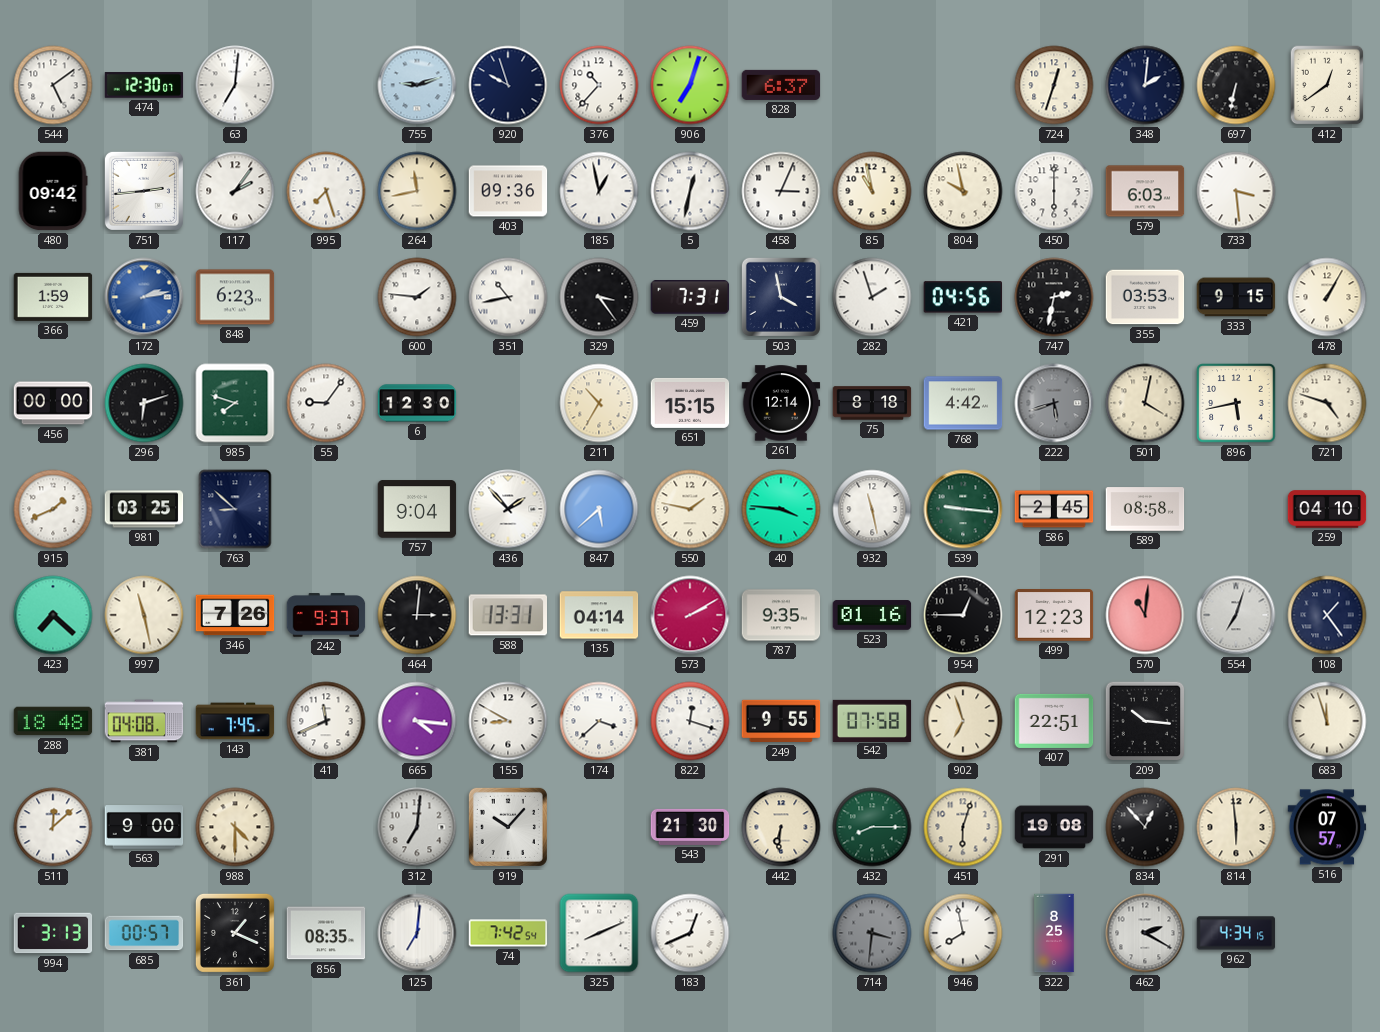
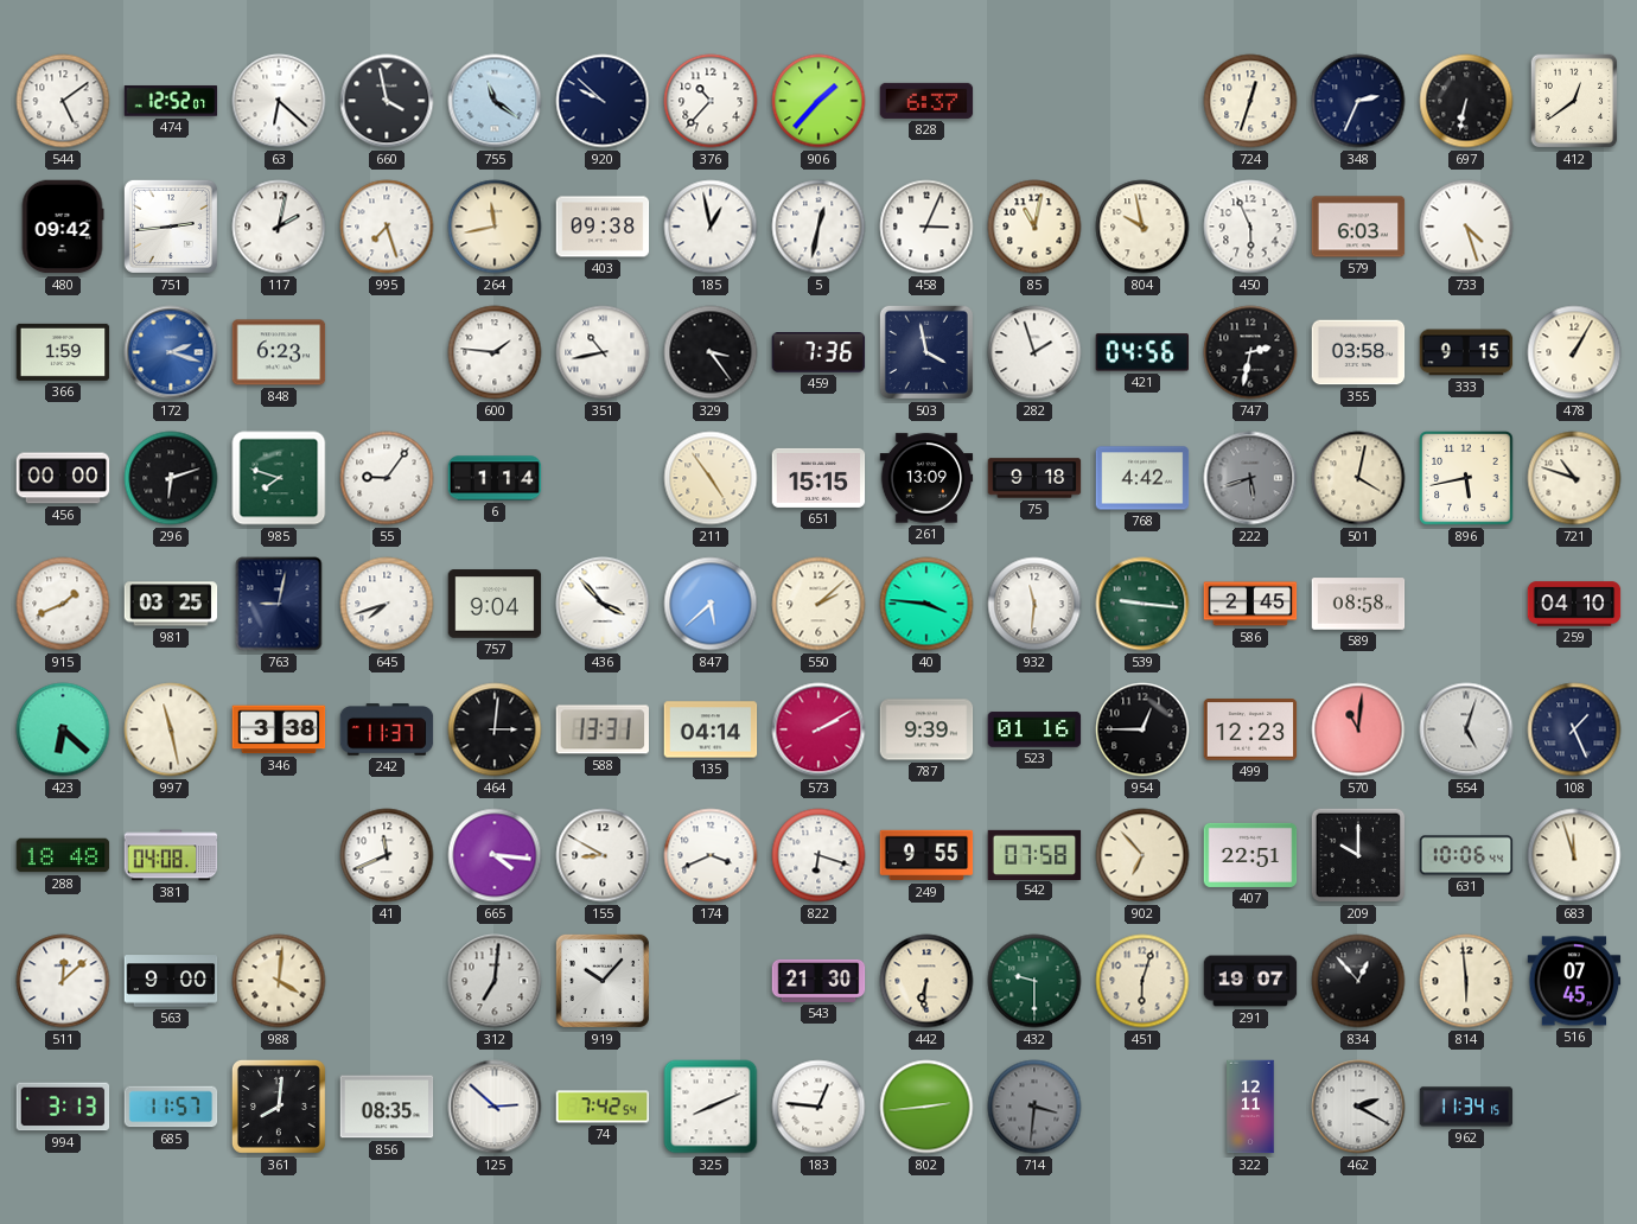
474: 12:30 -> 12:52 (171, 101)
63: 7:01 -> 6:22 (279, 101)
660: none -> 3:58 (387, 101)
755: 9:12 -> 11:21 (495, 101)
920: 9:57 -> 9:52 (603, 101)
906: 7:03 -> 1:37 (818, 101)
348: 2:01 -> 2:34 (1358, 101)
117: 2:06 -> 2:02 (279, 227)
403: 09:36 -> 09:38 (603, 227)
85: 10:58 -> 11:02 (1034, 227)
450: 6:00 -> 5:56 (1250, 227)
733: 3:29 -> 4:27 (1466, 227)
172: 2:13 -> 2:18 (171, 352)
459: 7:31 -> 7:36 (818, 353)
355: 03:53 -> 03:58 (1358, 352)
6: 12:30 -> 1:14 (495, 478)
211: 10:35 -> 4:54 (711, 478)
261: 12:14 -> 13:09 (926, 478)
75: 8:18 -> 9:18 (1034, 478)
721: 4:48 -> 10:48 (1574, 478)
763: 8:52 -> 9:02 (279, 604)
645: none -> 7:42 (387, 604)
436: 1:53 -> 3:53 (603, 604)
550: 1:47 -> 2:08 (818, 604)
932: 11:28 -> 11:31 (1034, 604)
423: 7:22 -> 6:22 (63, 729)
346: 7:26 -> 3:38 (279, 729)
242: 9:37 -> 11:37 (387, 729)
787: 9:35 -> 9:39 (926, 729)
554: 7:03 -> 5:03 (1466, 729)
108: 1:24 -> 1:26 (1574, 729)
143: 7:45 -> none (235, 721)
174: 3:38 -> 3:41 (711, 855)
822: 12:18 -> 6:18 (818, 855)
902: 6:57 -> 6:53 (1142, 855)
209: 10:16 -> 10:00 (1358, 855)
631: none -> 10:06 (1466, 855)
988: 4:30 -> 4:01 (279, 981)
432: 8:15 -> 9:30 (1034, 981)
291: 19:08 -> 19:07 (1250, 981)
516: 07:57 -> 07:45 (1574, 981)
685: 00:57 -> 11:57 (171, 1107)
361: 1:19 -> 8:01 (279, 1107)
125: 7:01 -> 2:52 (495, 1107)
183: 12:41 -> 12:46 (818, 1107)
802: none -> 2:44 (926, 1107)
946: 7:58 -> none (963, 933)
322: 8:25 -> 12:11 (1250, 1107)
962: 4:34 -> 11:34 (1466, 1107)
